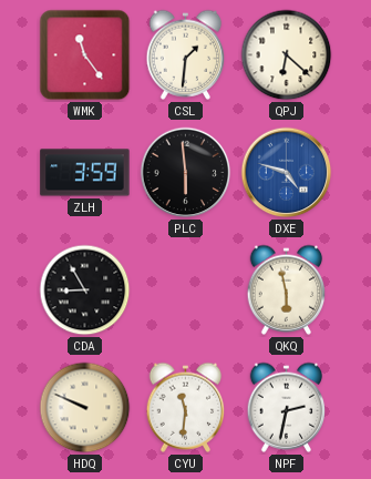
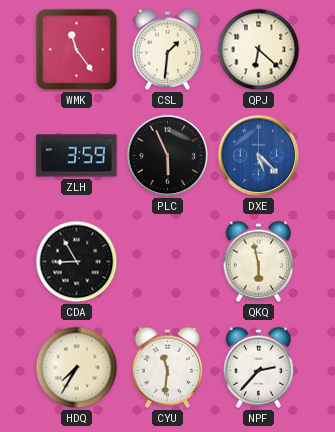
PLC: 5:59 -> 5:56 (168, 156)
DXE: 4:48 -> 5:22 (259, 156)
HDQ: 9:49 -> 7:35 (77, 368)
NPF: 2:32 -> 2:37 (259, 367)
